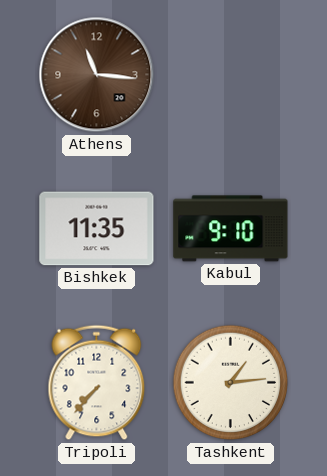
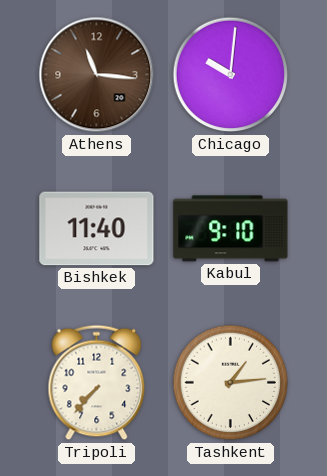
Chicago: none -> 10:01 (231, 75)
Bishkek: 11:35 -> 11:40 (97, 229)
